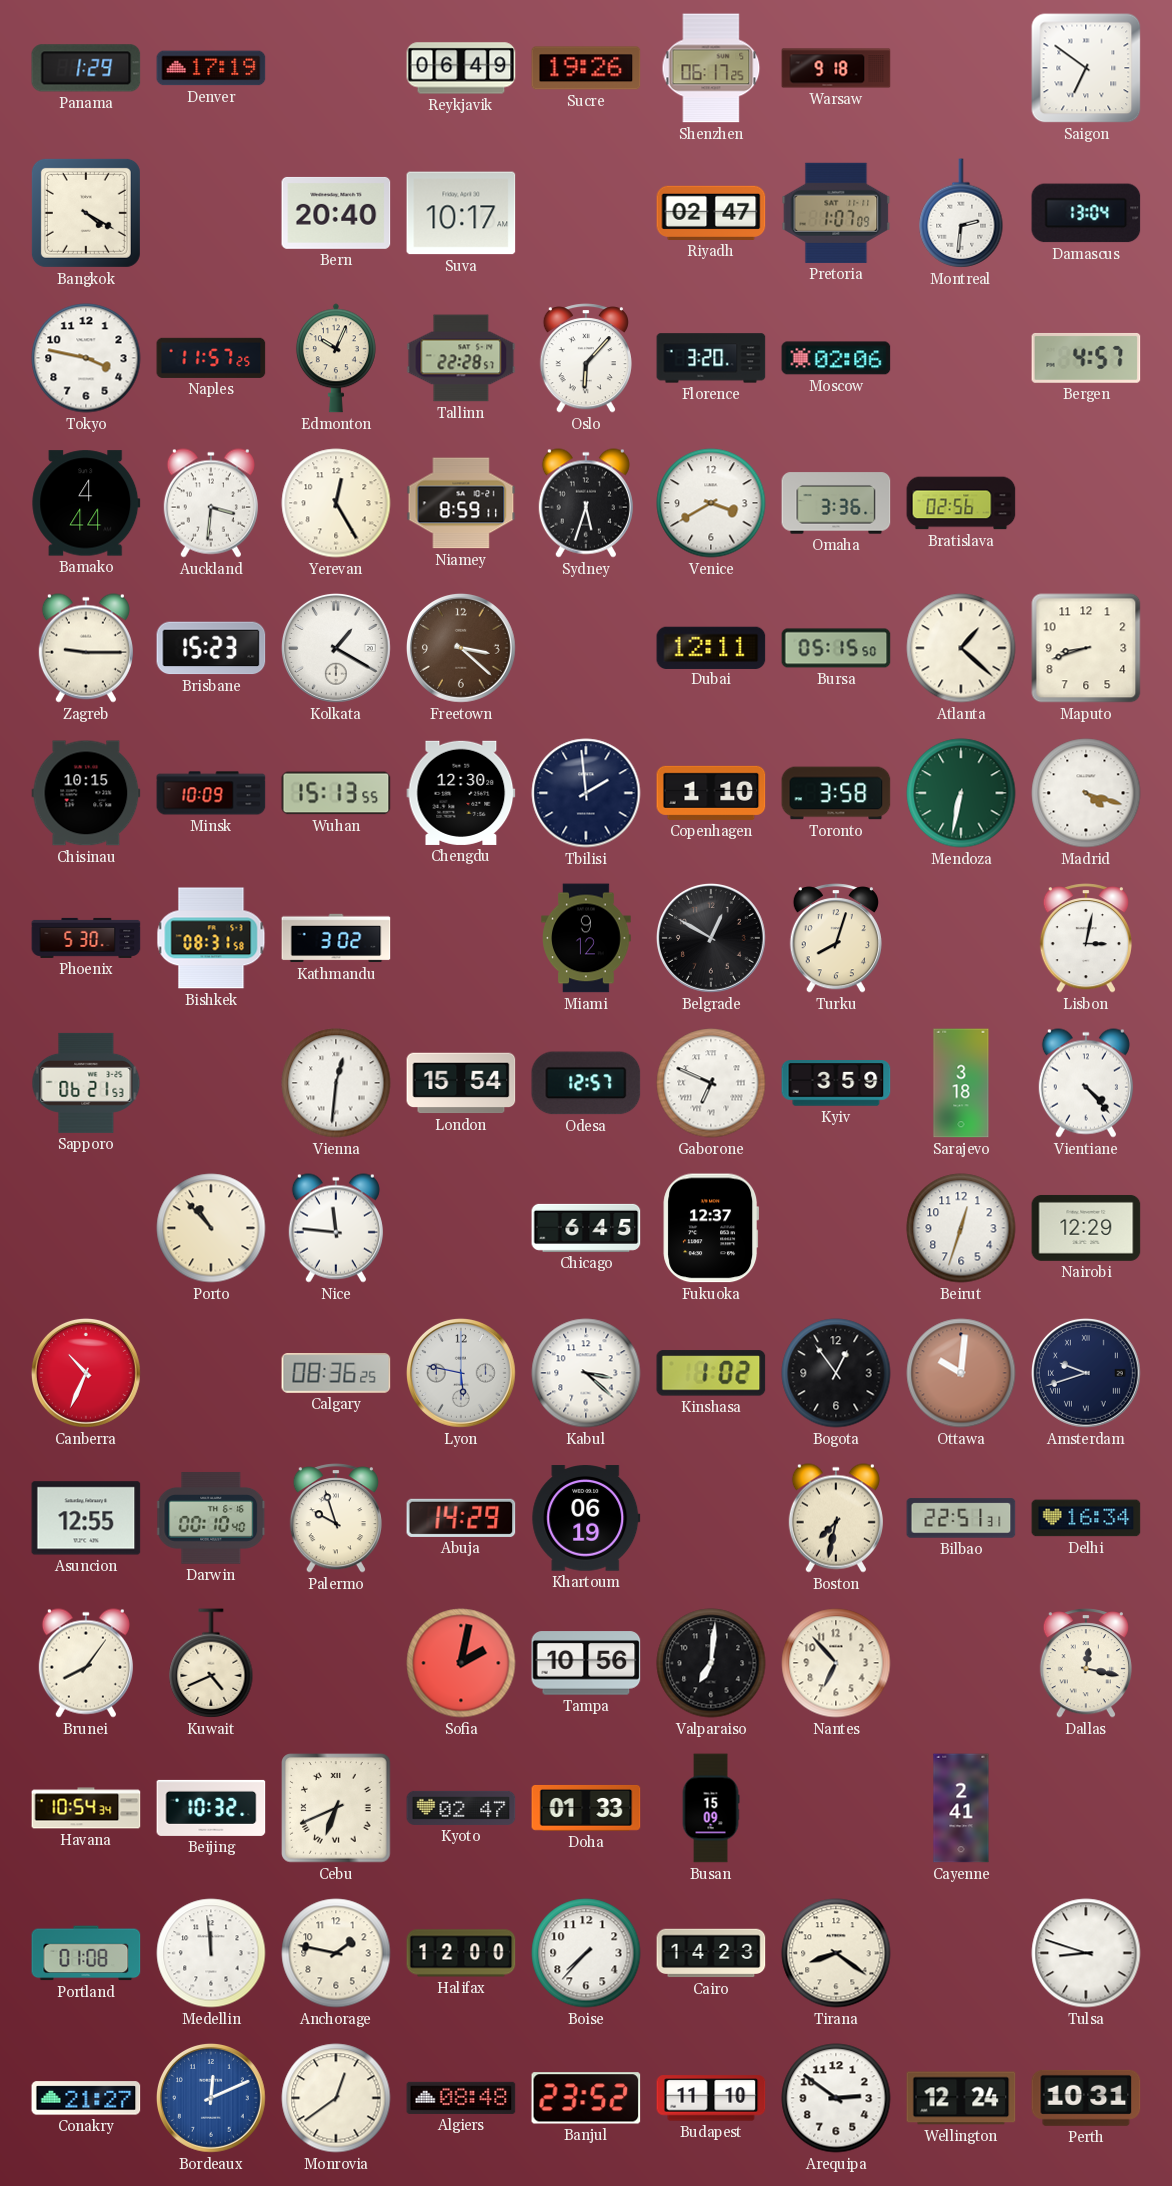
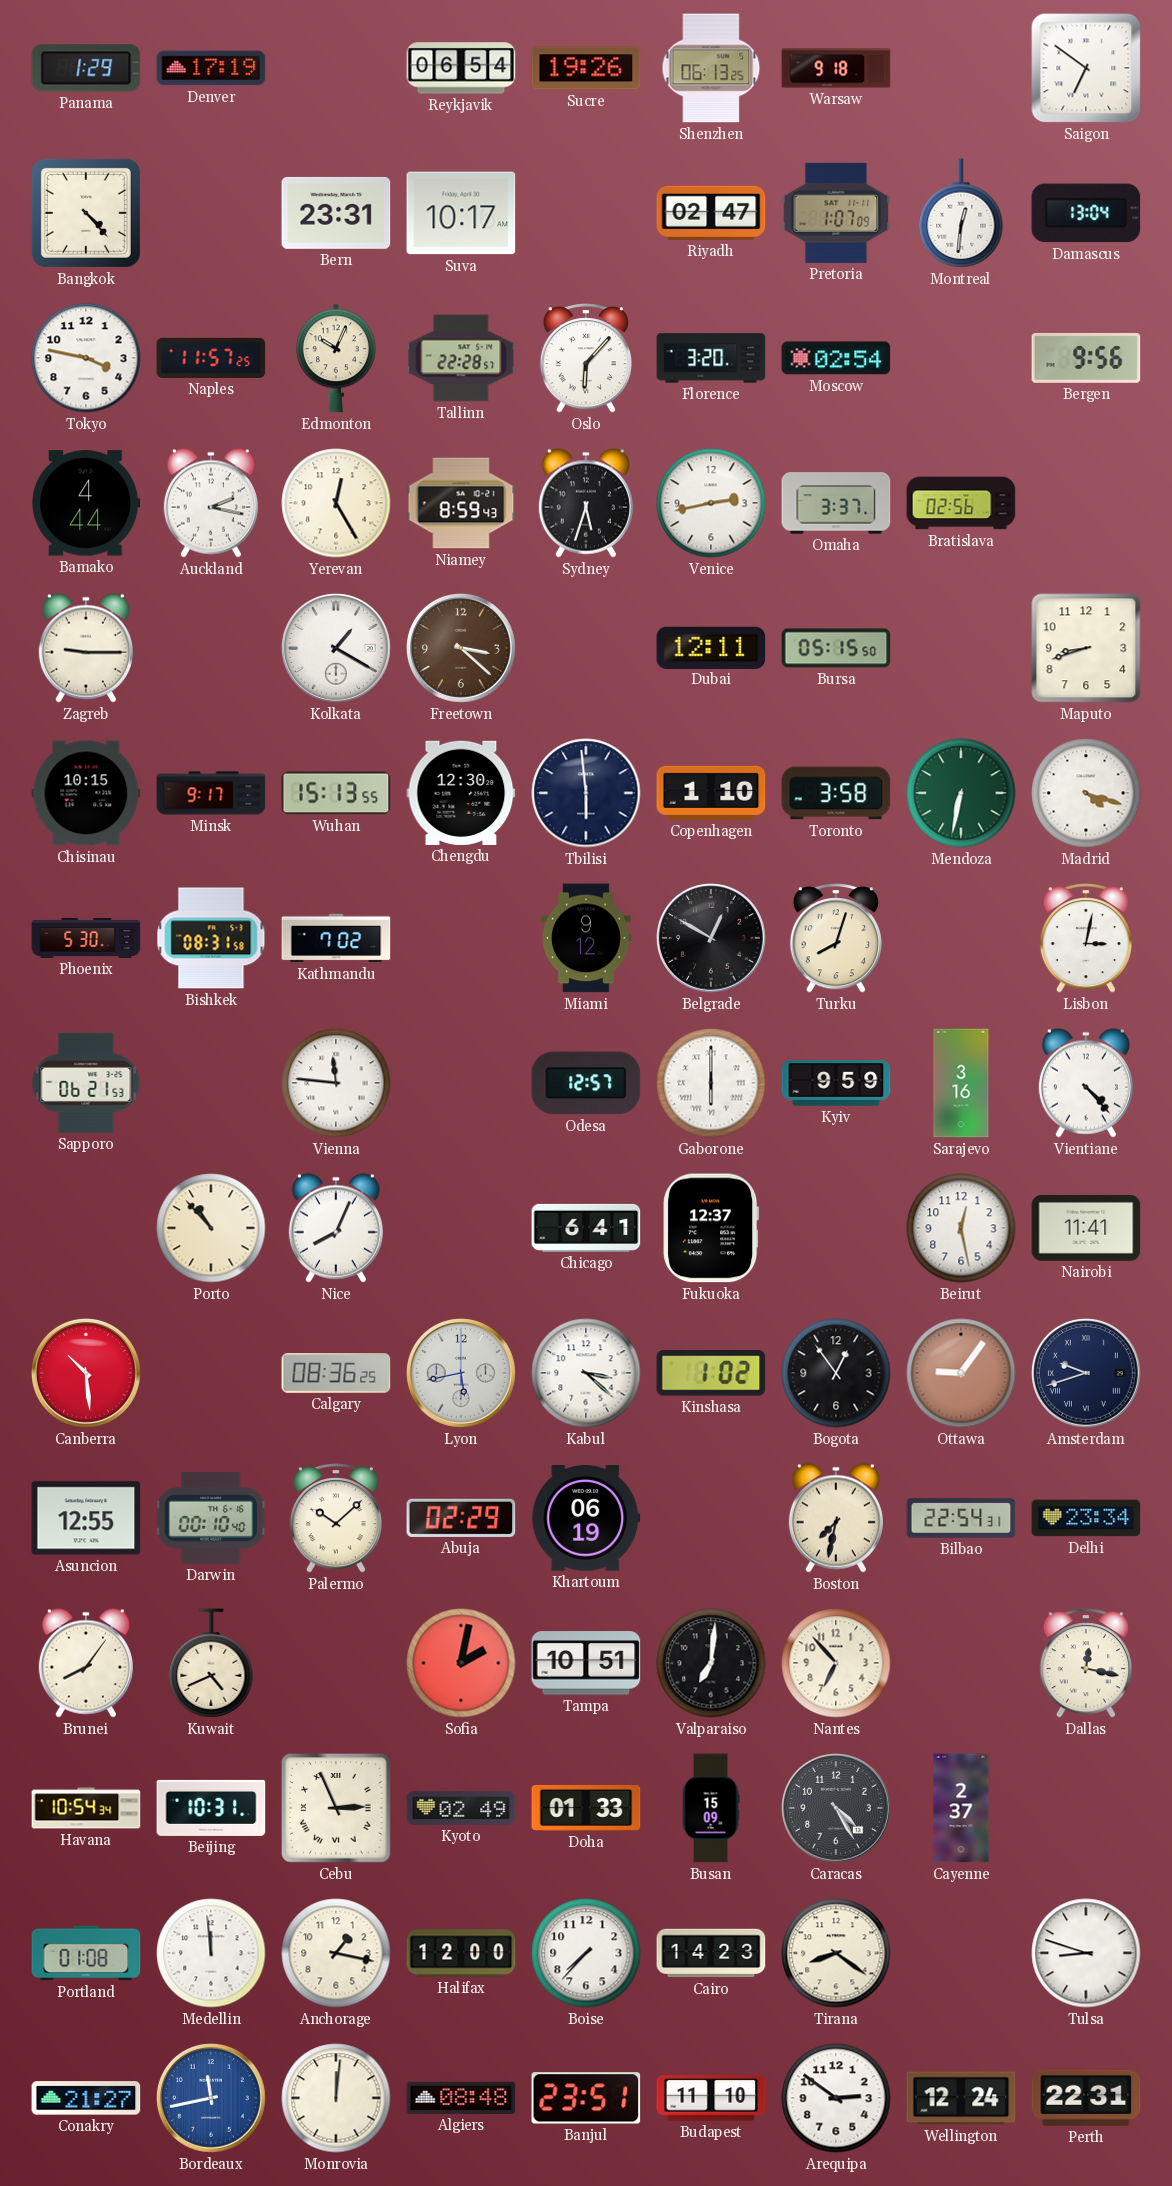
Reykjavik: 06:49 -> 06:54 (461, 68)
Shenzhen: 06:17 -> 06:13 (711, 68)
Bangkok: 4:20 -> 4:23 (86, 213)
Bern: 20:40 -> 23:31 (336, 213)
Montreal: 2:31 -> 12:31 (961, 213)
Moscow: 02:06 -> 02:54 (836, 358)
Bergen: 4:57 -> 9:56 (1086, 358)
Auckland: 3:31 -> 2:17 (211, 503)
Niamey: 8:59:11 -> 8:59:43 (461, 503)
Venice: 3:40 -> 2:43 (711, 503)
Omaha: 3:36 -> 3:37 (836, 503)
Brisbane: 15:23 -> none (211, 648)
Atlanta: 1:22 -> none (961, 648)
Minsk: 10:09 -> 9:17 (211, 793)
Tbilisi: 1:59 -> 5:59 (586, 793)
Kathmandu: 3:02 -> 7:02 (336, 938)
Vienna: 12:31 -> 11:46 (336, 1083)
London: 15:54 -> none (461, 1083)
Gaborone: 6:49 -> 6:00 (711, 1083)
Kyiv: 3:59 -> 9:59 (836, 1083)
Sarajevo: 3:18 -> 3:16 (961, 1083)
Nice: 11:46 -> 8:04 (336, 1228)
Chicago: 6:45 -> 6:41 (586, 1228)
Beirut: 12:33 -> 12:28 (961, 1228)
Nairobi: 12:29 -> 11:41 (1086, 1228)
Canberra: 10:34 -> 10:29 (86, 1373)
Lyon: 5:47 -> 5:43 (461, 1373)
Ottawa: 10:01 -> 9:06 (961, 1373)
Palermo: 9:57 -> 10:08 (336, 1518)
Abuja: 14:29 -> 02:29 (461, 1518)
Bilbao: 22:51 -> 22:54 (961, 1518)
Delhi: 16:34 -> 23:34 (1086, 1518)
Tampa: 10:56 -> 10:51 (586, 1663)
Beijing: 10:32 -> 10:31 (211, 1808)
Cebu: 6:41 -> 2:56 (336, 1808)
Kyoto: 02:47 -> 02:49 (461, 1808)
Caracas: none -> 4:25 (836, 1808)
Cayenne: 2:41 -> 2:37 (961, 1808)
Anchorage: 1:47 -> 1:17 (336, 1953)
Bordeaux: 12:11 -> 11:43 (211, 2098)
Monrovia: 12:39 -> 12:01 (336, 2098)
Banjul: 23:52 -> 23:51 (586, 2098)
Perth: 10:31 -> 22:31 (1086, 2098)
